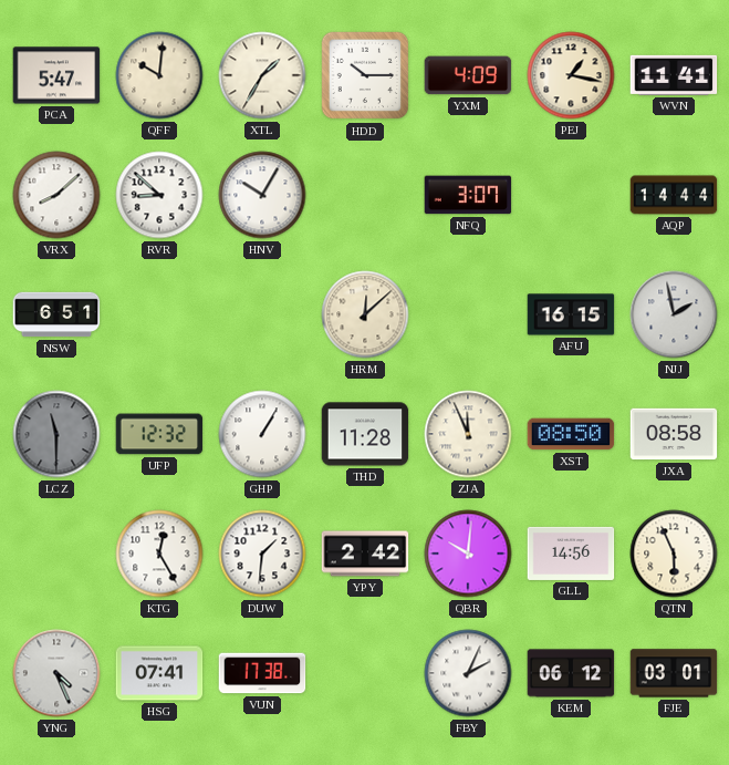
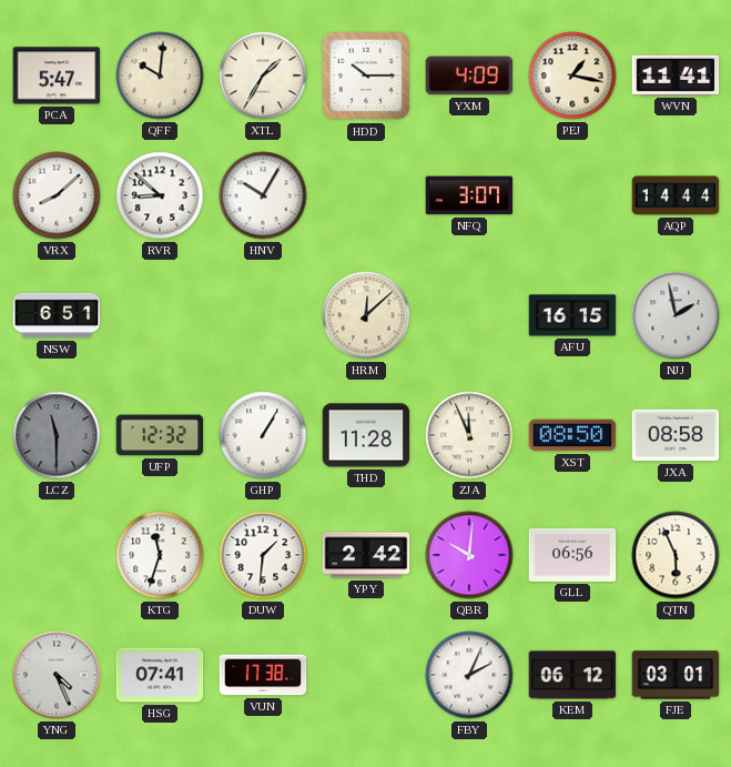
KTG: 12:25 -> 11:33 (160, 555)
GLL: 14:56 -> 06:56 (572, 555)
